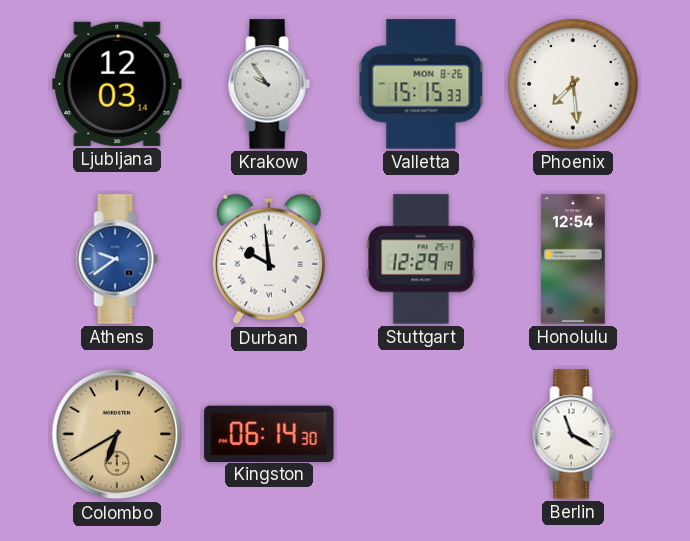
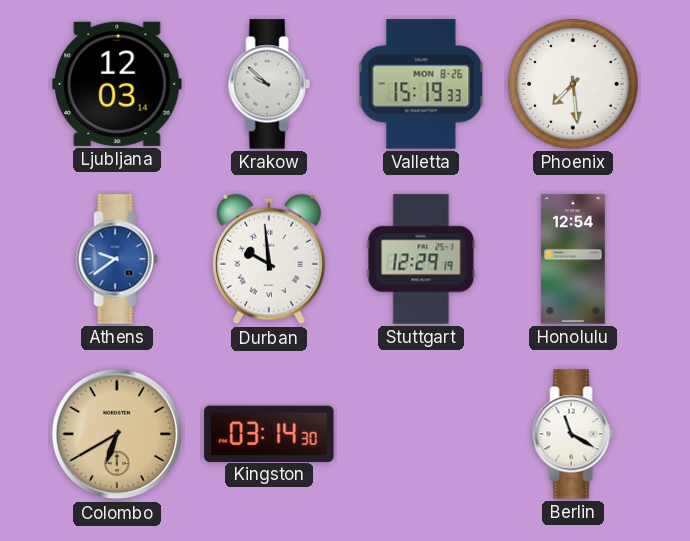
Krakow: 9:54 -> 9:52 (269, 84)
Valletta: 15:15 -> 15:19 (421, 84)
Kingston: 06:14 -> 03:14 (269, 433)
